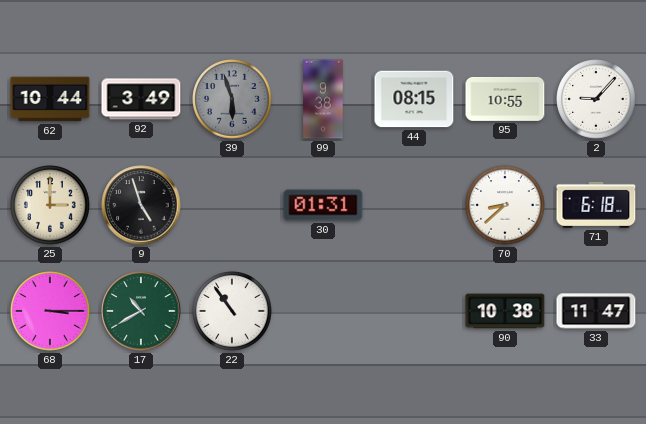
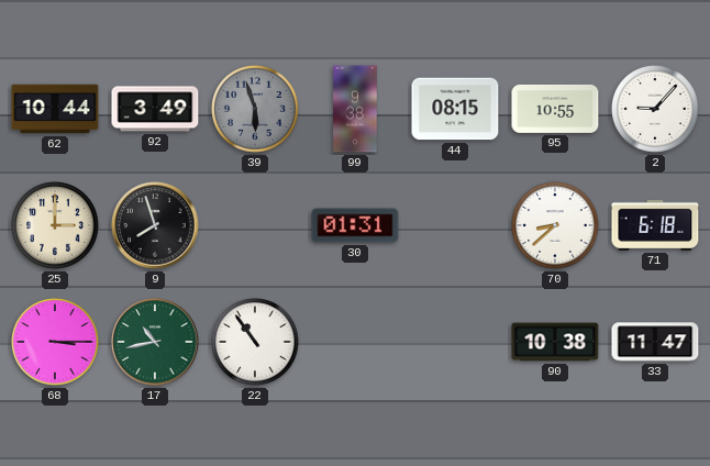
9: 4:57 -> 7:57 (155, 225)
17: 10:40 -> 10:43 (155, 342)
